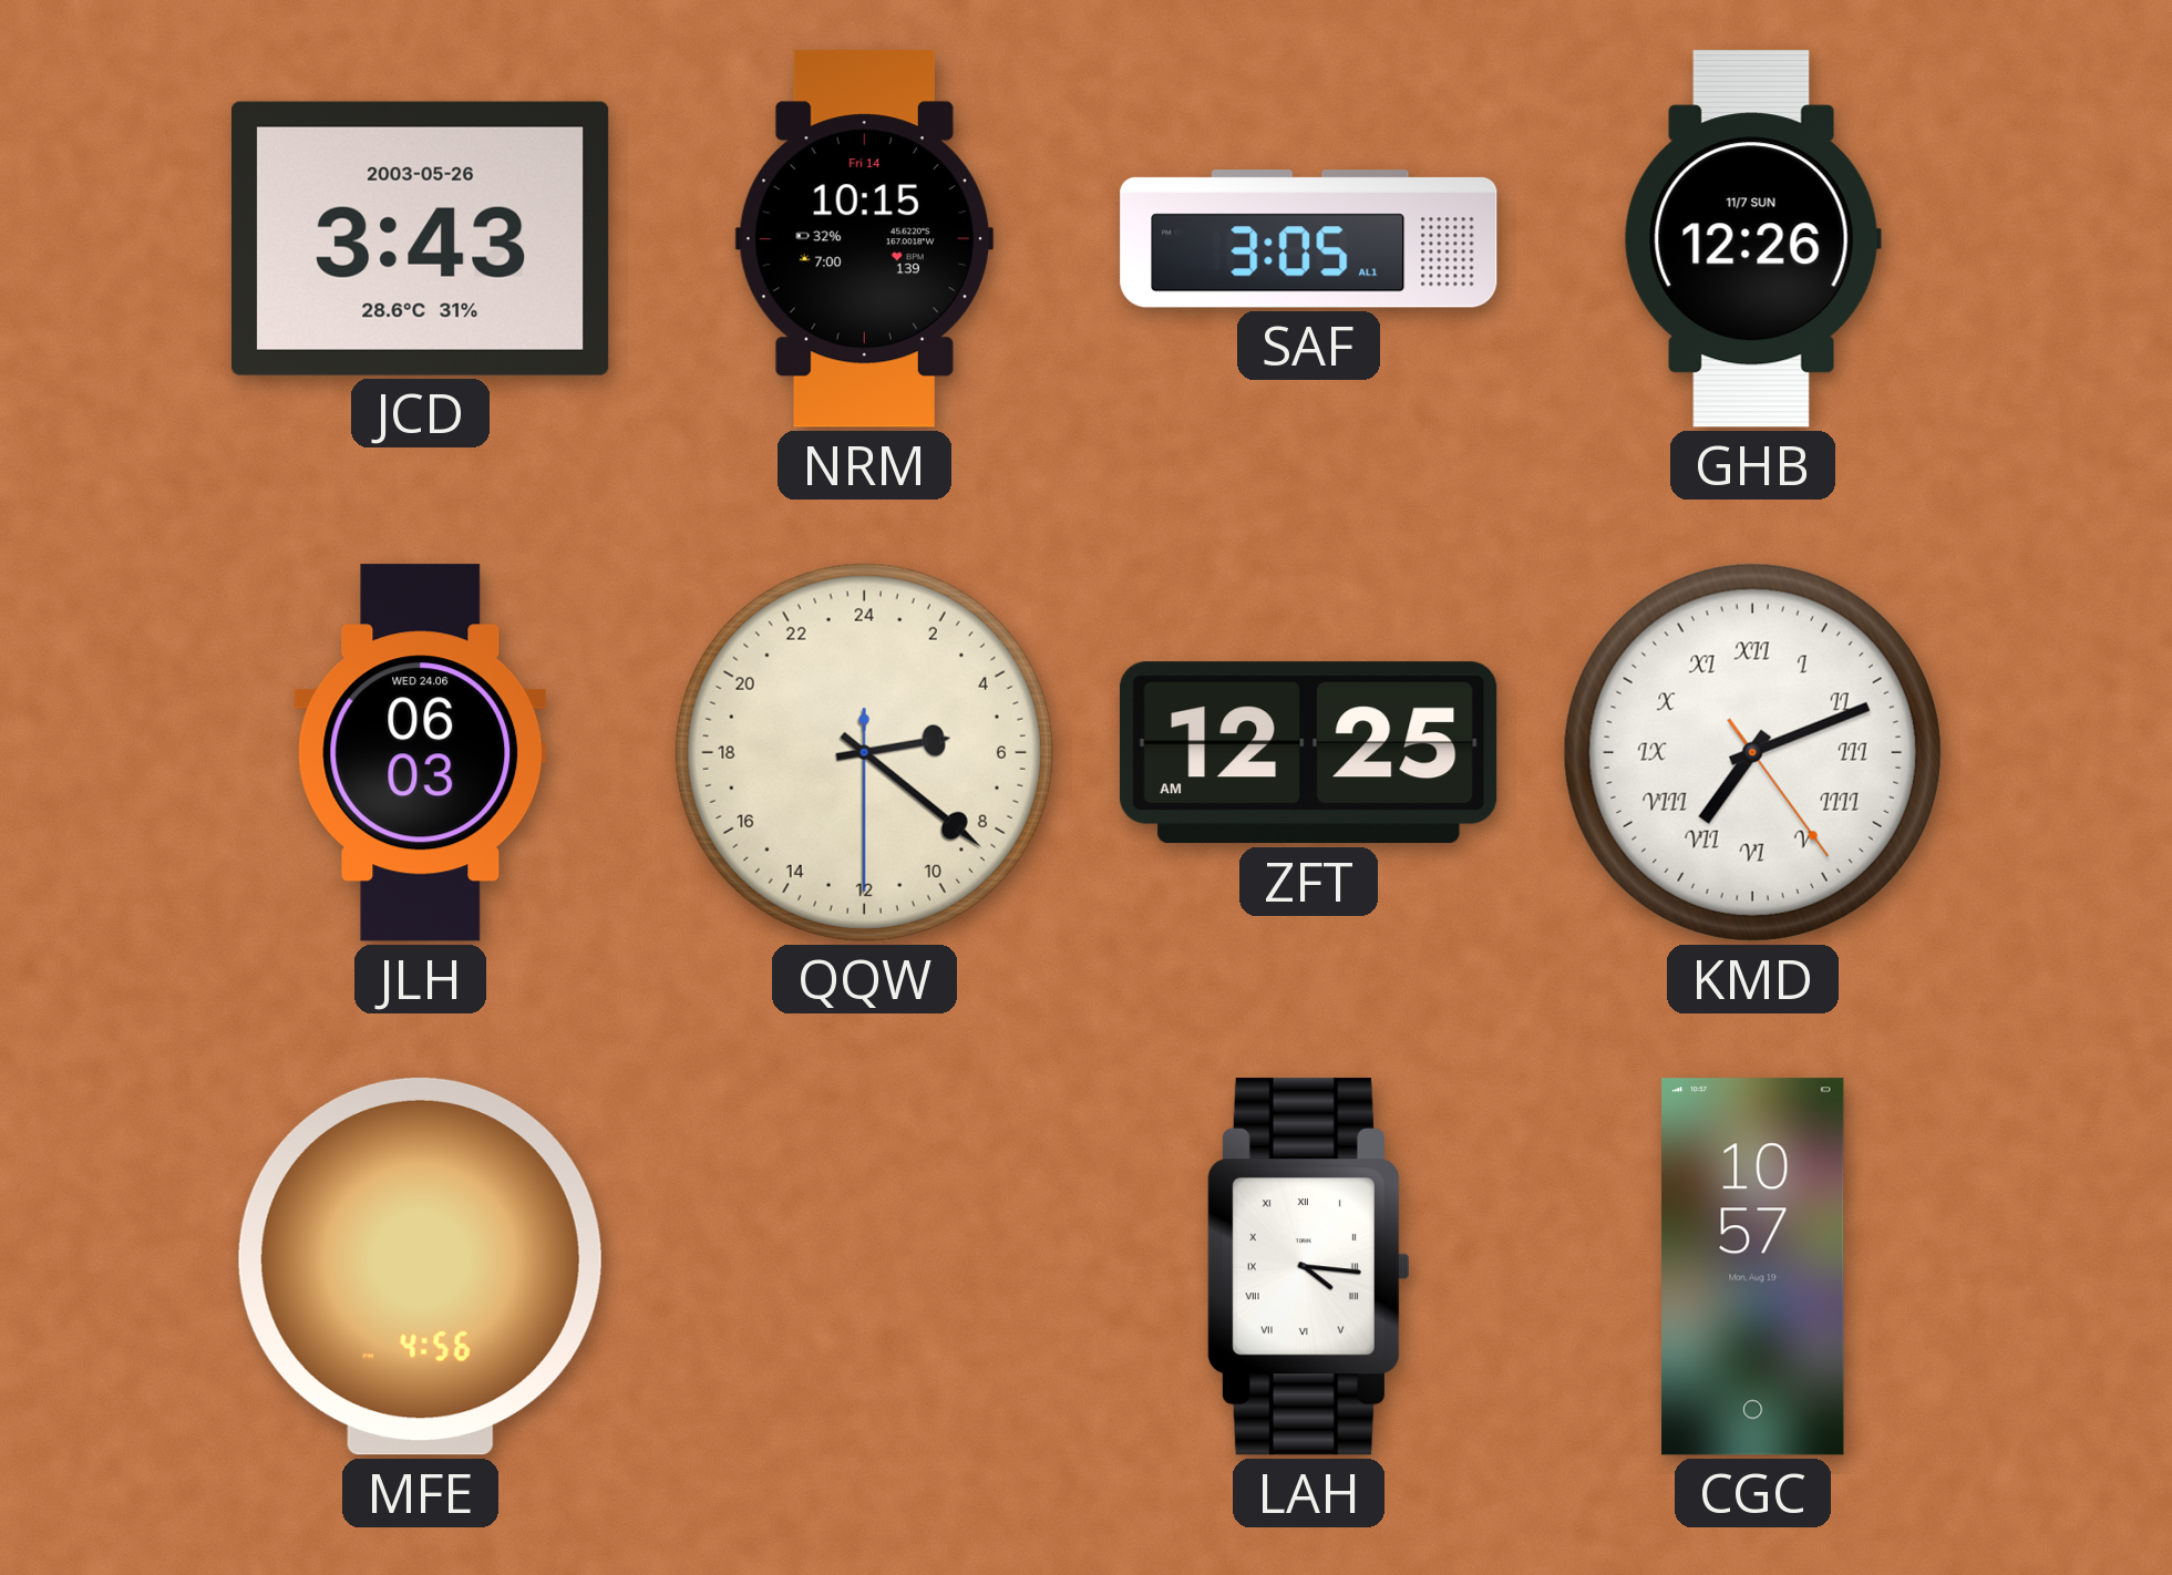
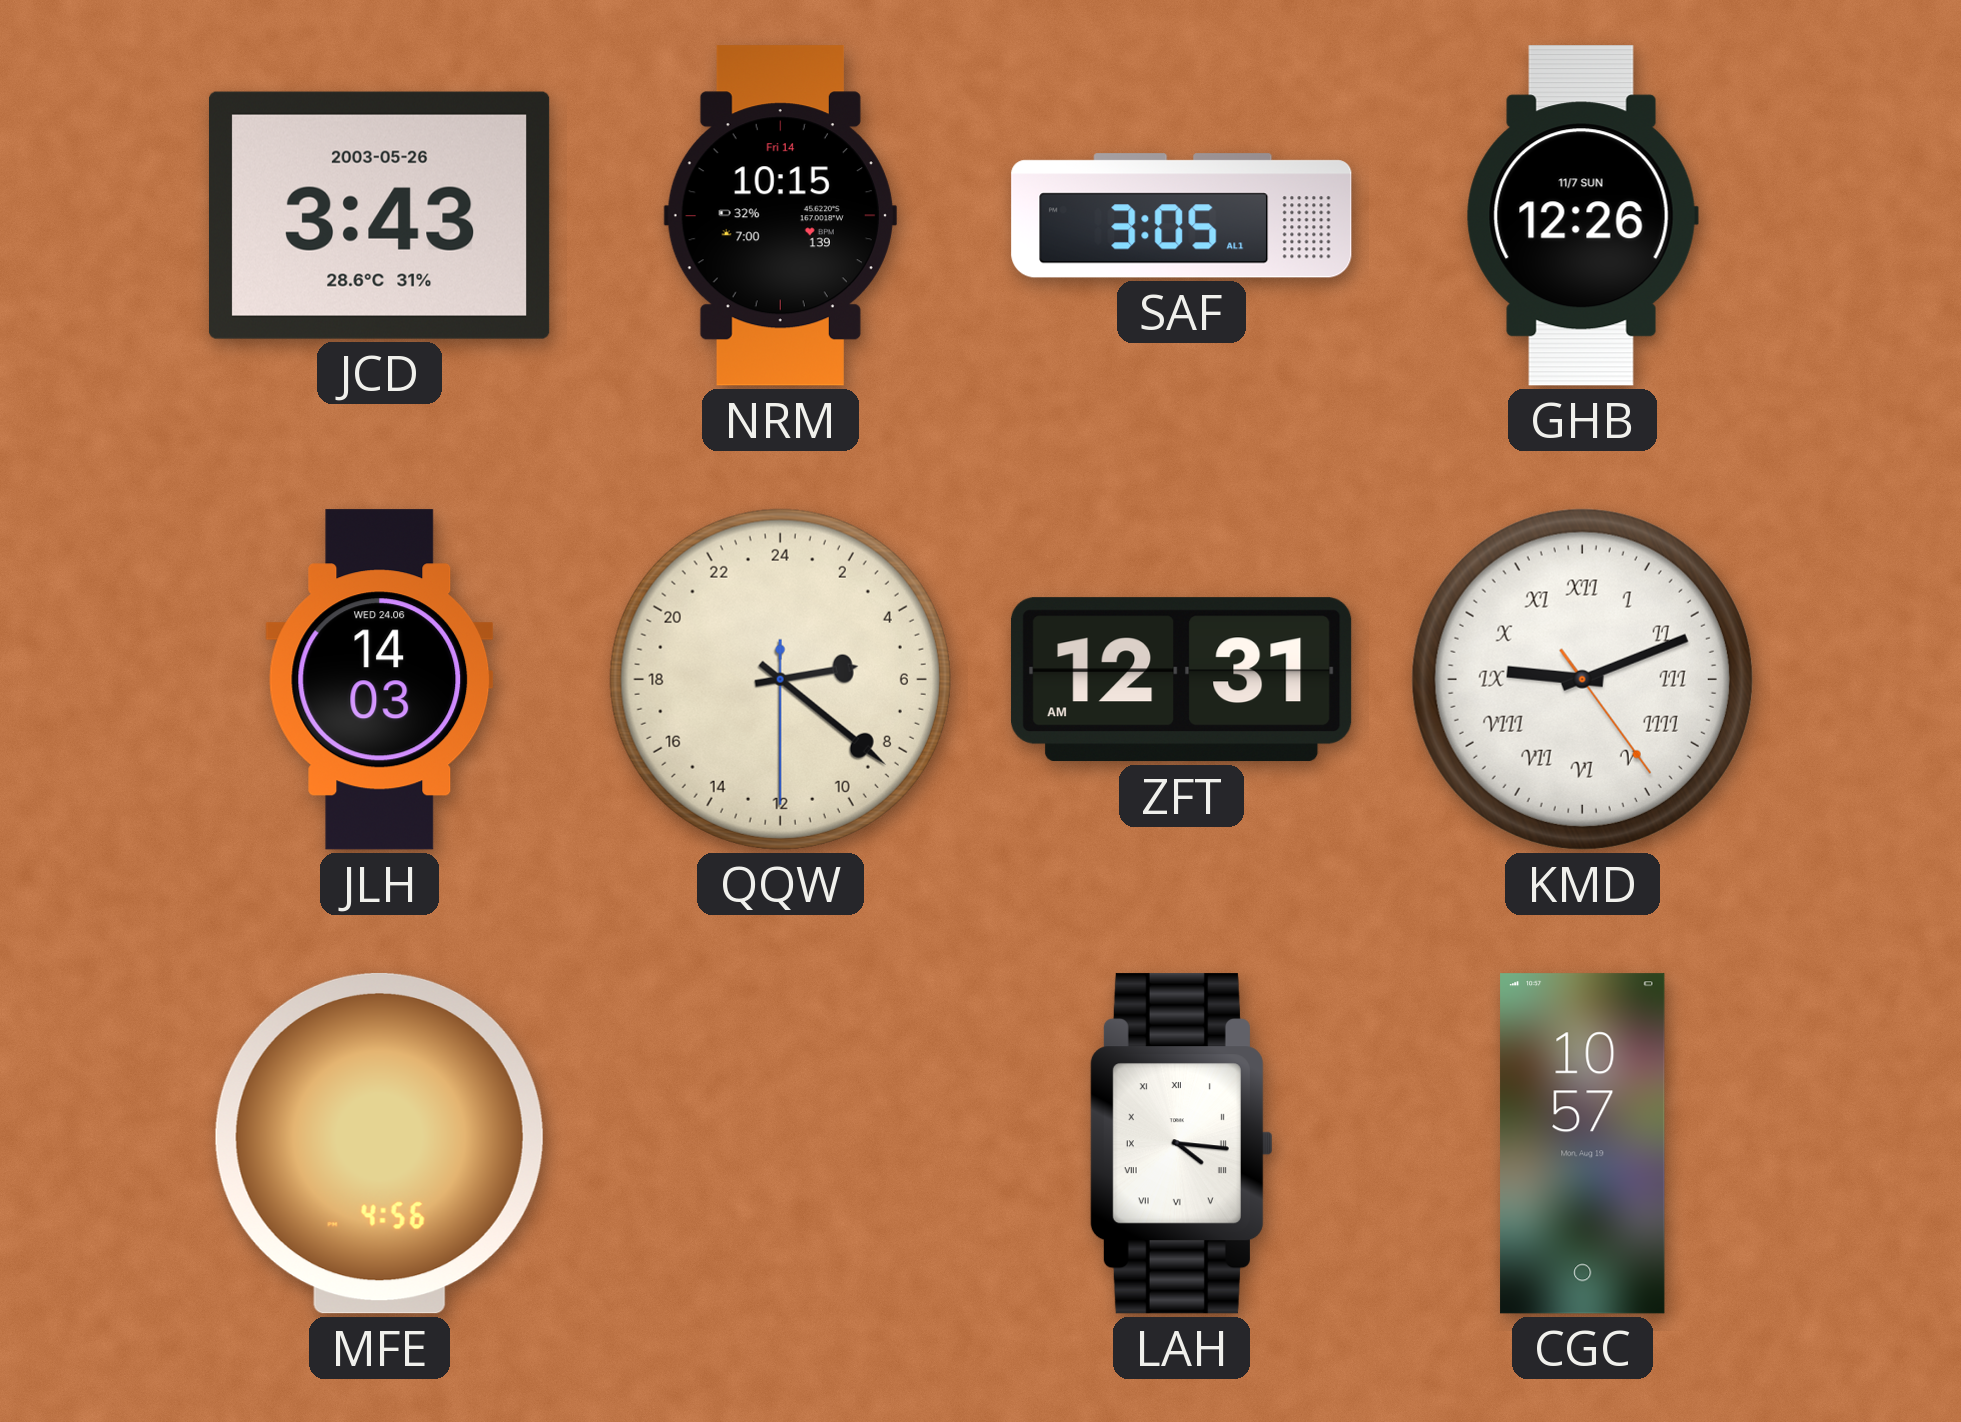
JLH: 06:03 -> 14:03 (380, 680)
ZFT: 12:25 -> 12:31 (1181, 680)
KMD: 7:11 -> 9:11 (1582, 679)
